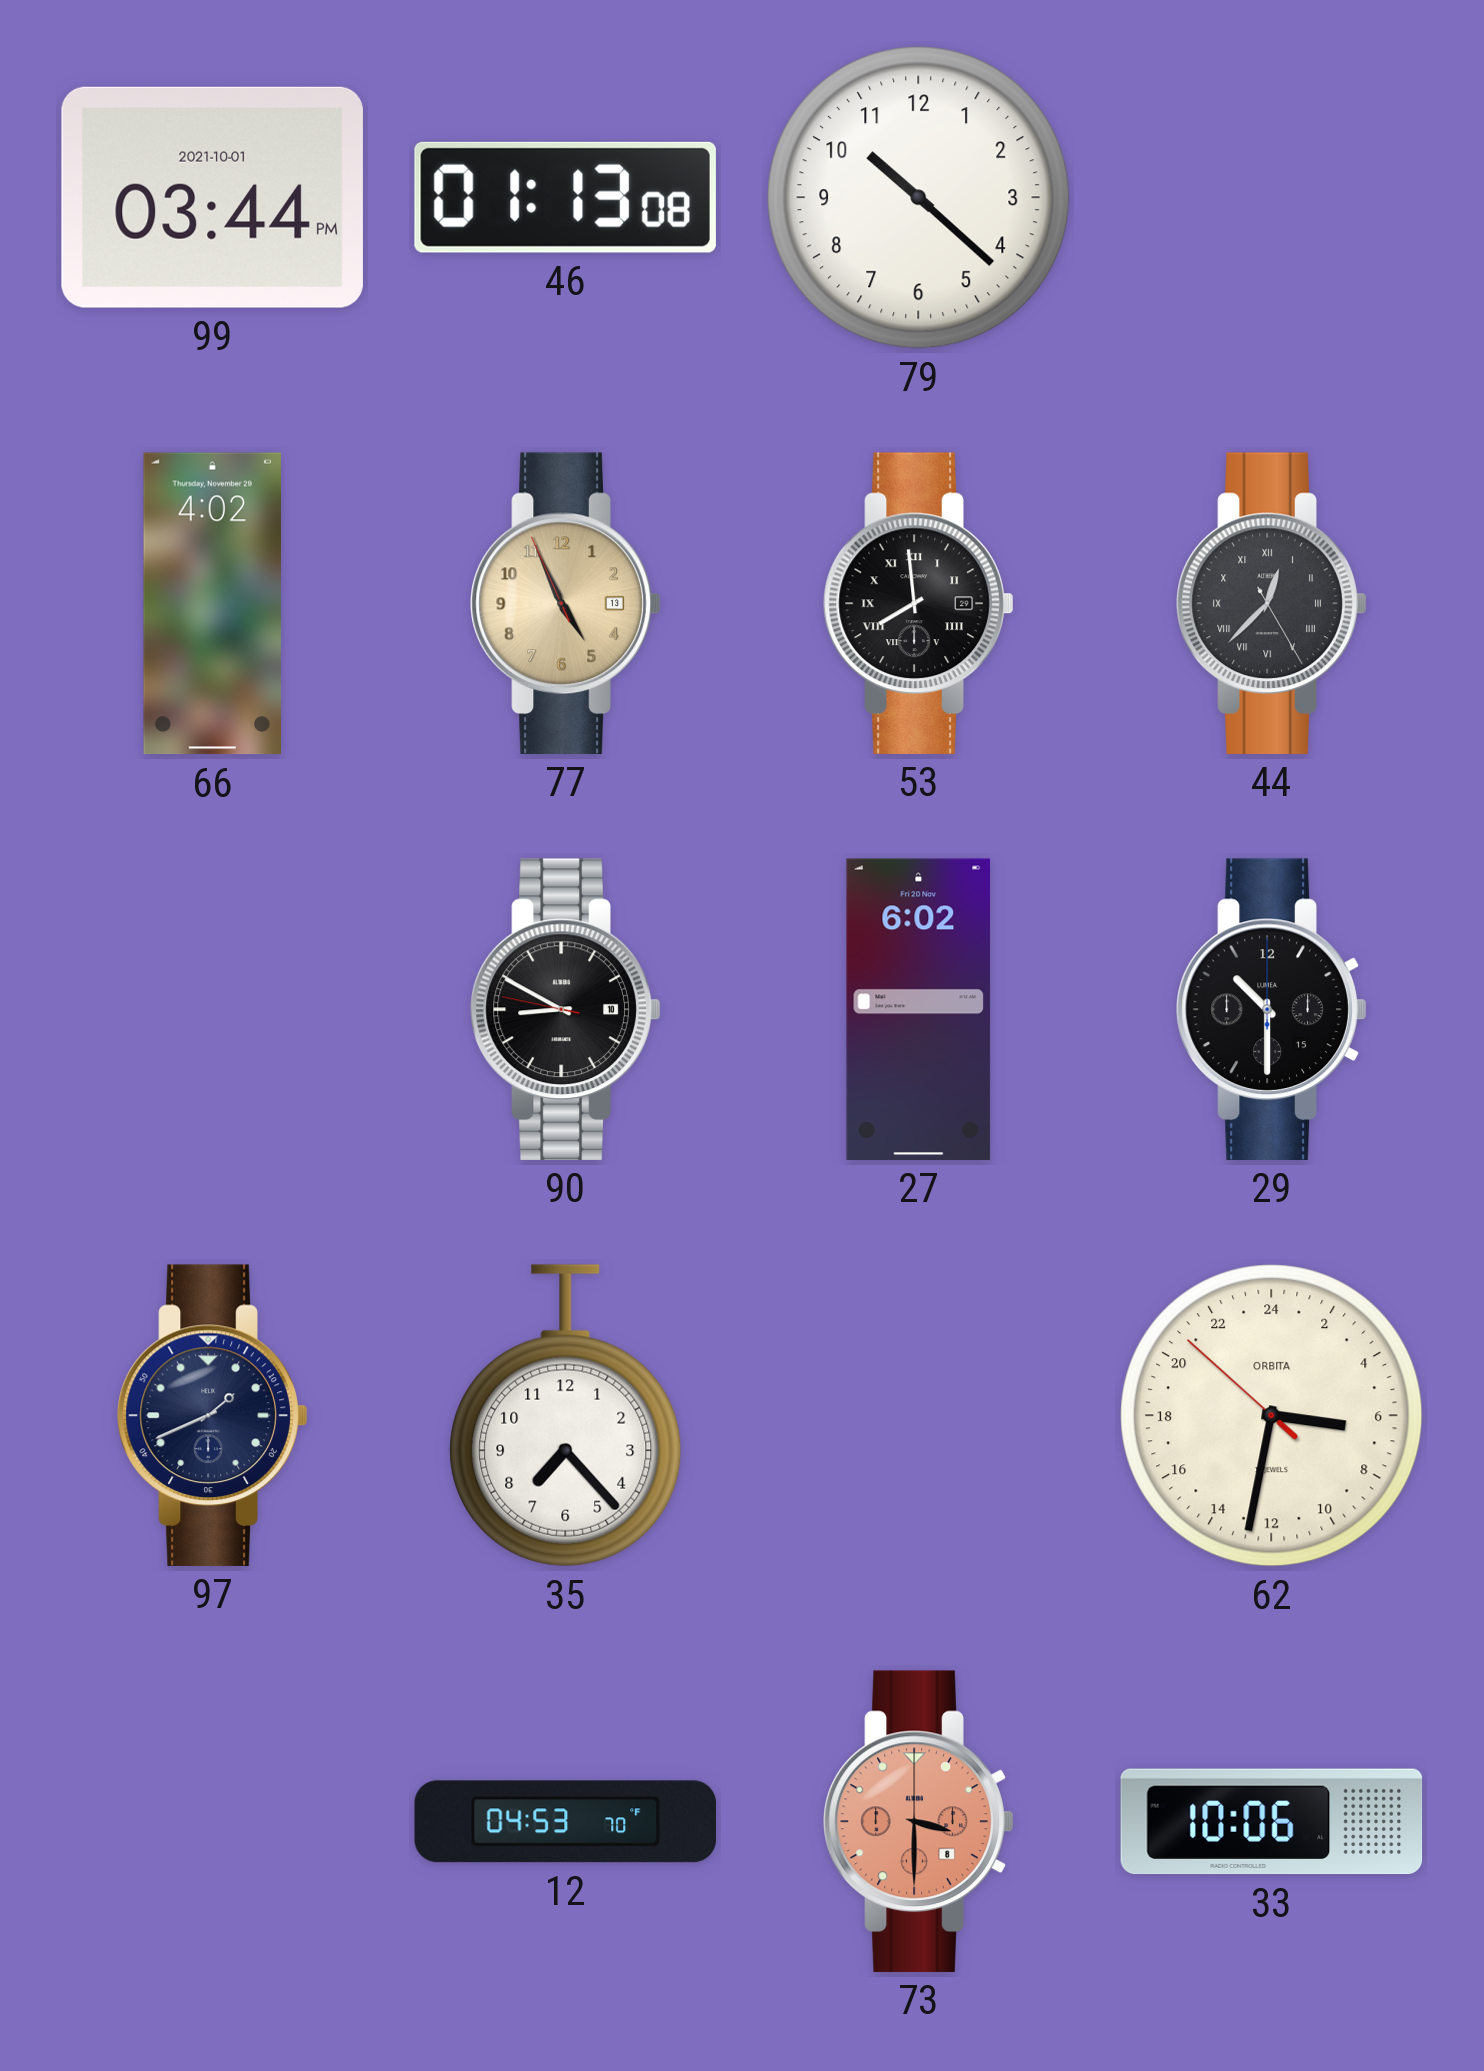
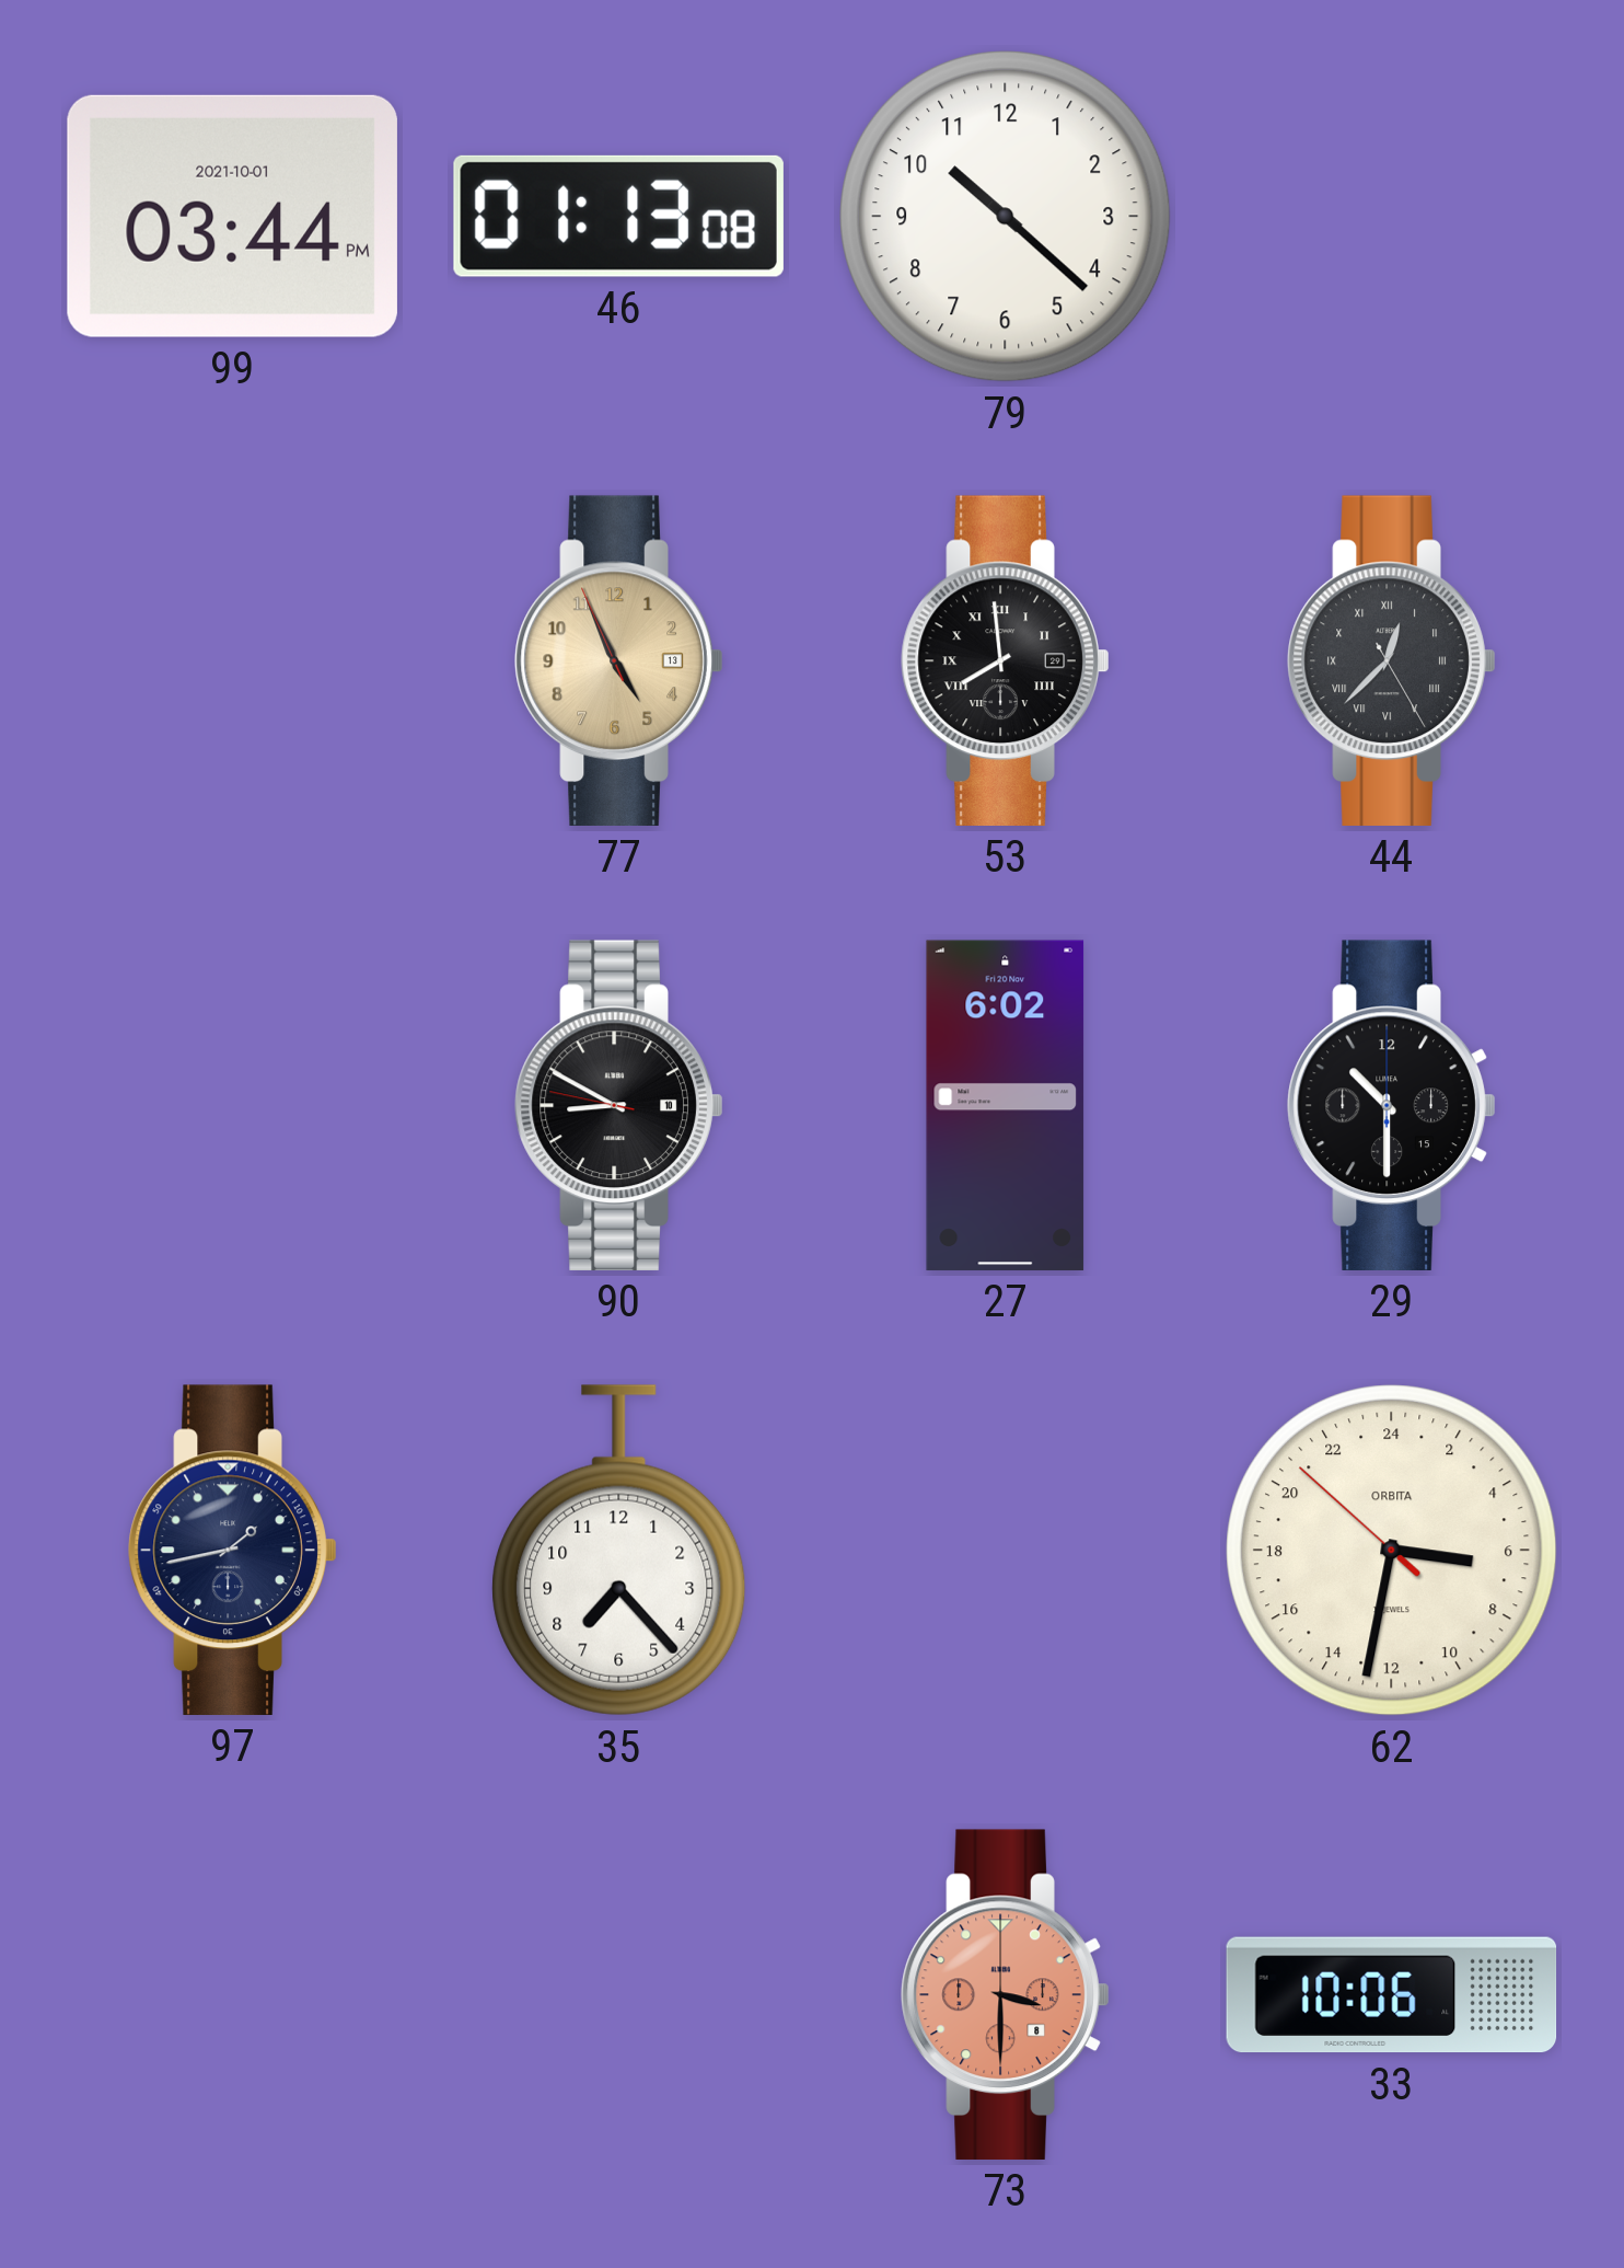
66: 4:02 -> none (212, 604)
97: 1:41 -> 1:43 (233, 1550)
12: 04:53 -> none (566, 1822)
